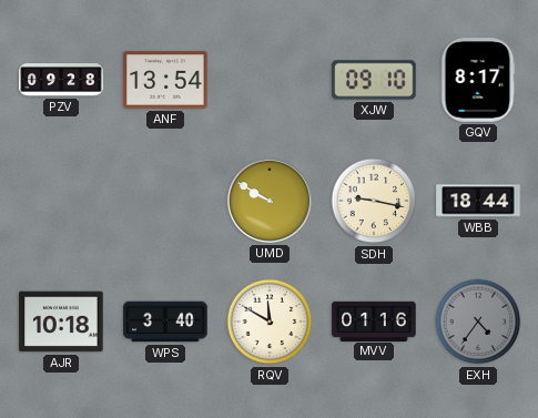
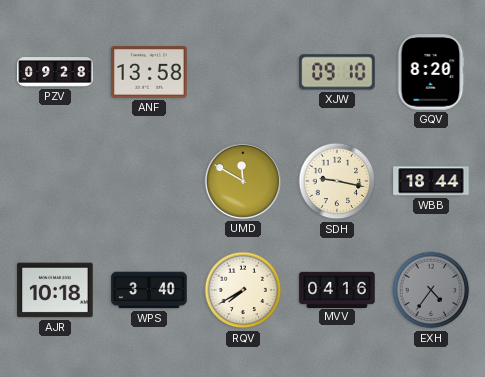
ANF: 13:54 -> 13:58 (149, 72)
GQV: 8:17 -> 8:20 (431, 72)
UMD: 9:50 -> 11:50 (243, 181)
RQV: 11:50 -> 7:40 (243, 290)
MVV: 01:16 -> 04:16 (337, 289)
